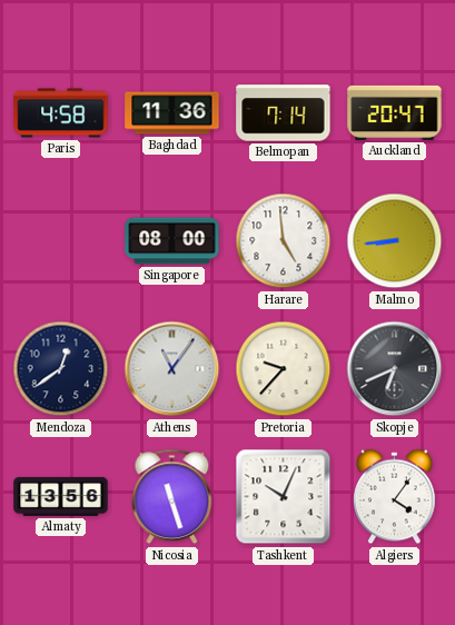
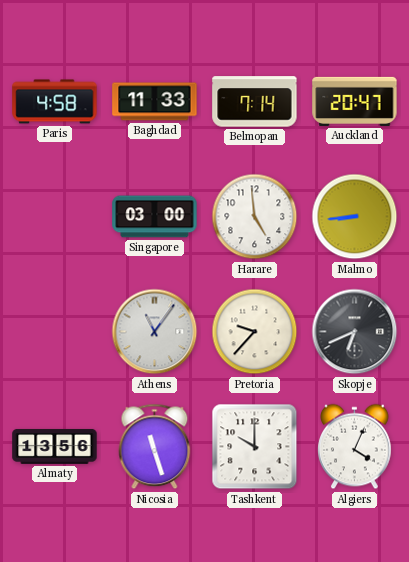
Baghdad: 11:36 -> 11:33 (155, 102)
Singapore: 08:00 -> 03:00 (155, 217)
Mendoza: 12:39 -> none (61, 369)
Tashkent: 10:04 -> 10:00 (255, 447)
Algiers: 4:06 -> 4:04 (355, 447)
